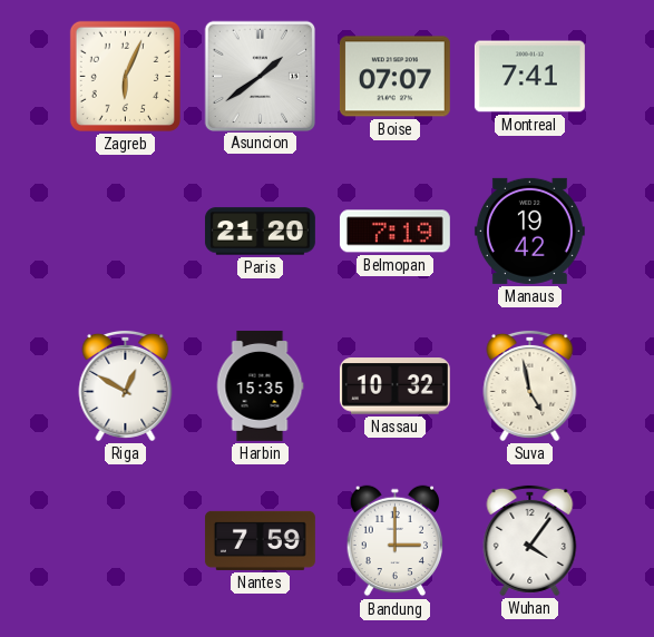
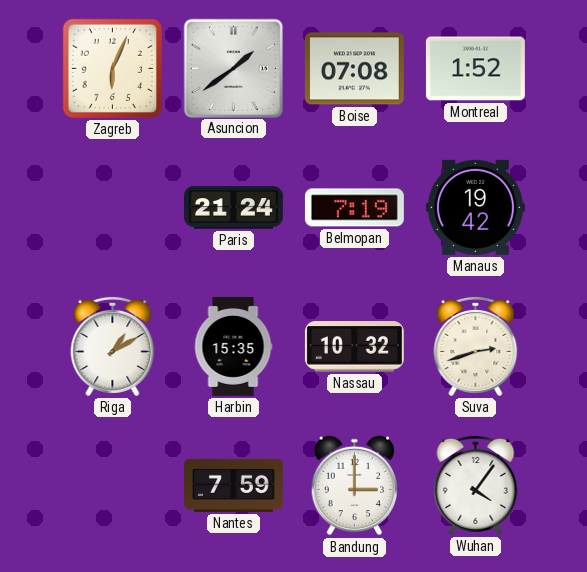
Boise: 07:07 -> 07:08 (354, 69)
Montreal: 7:41 -> 1:52 (475, 69)
Paris: 21:20 -> 21:24 (233, 208)
Riga: 12:50 -> 1:10 (113, 346)
Suva: 4:58 -> 2:42 (476, 346)
